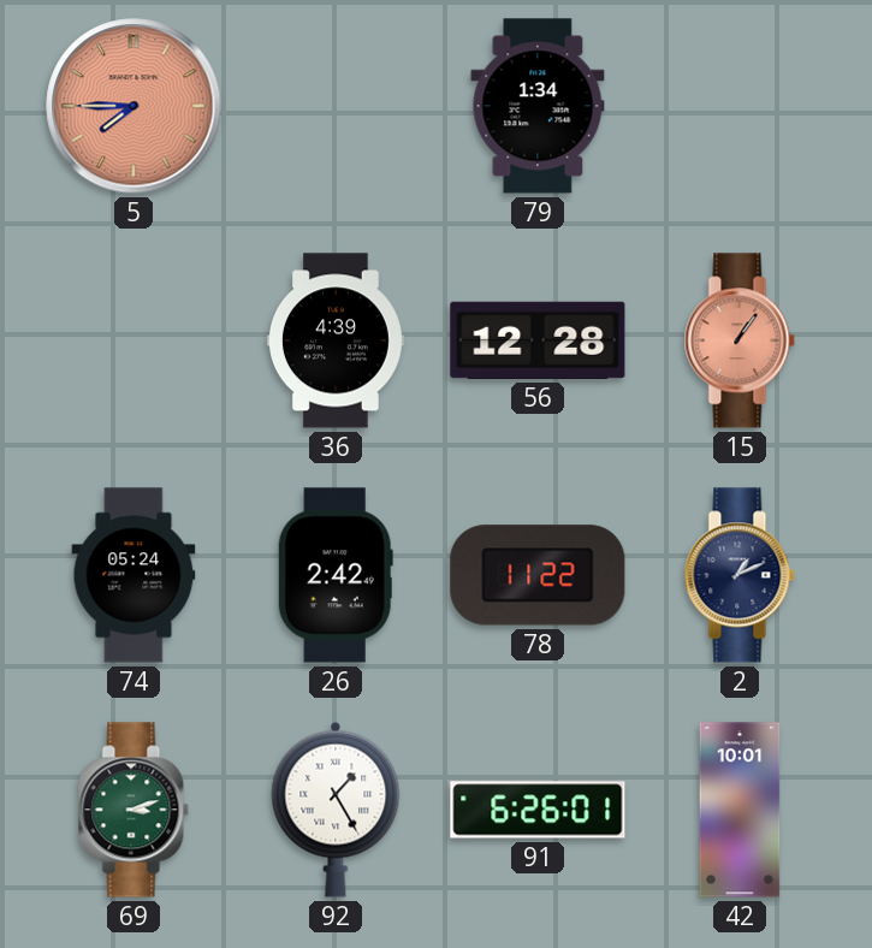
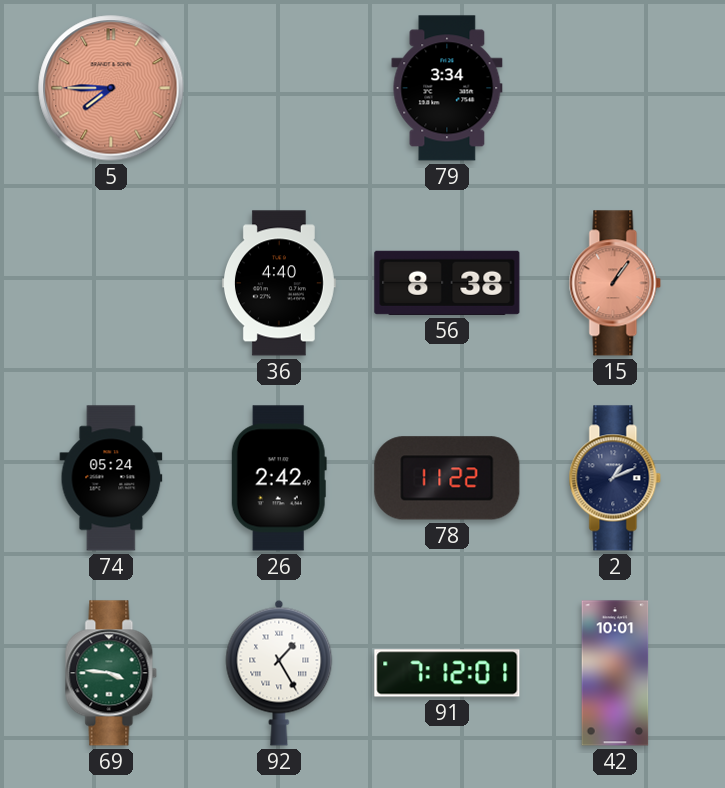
79: 1:34 -> 3:34 (447, 88)
36: 4:39 -> 4:40 (279, 283)
56: 12:28 -> 8:38 (447, 283)
69: 3:12 -> 3:46 (111, 673)
91: 6:26 -> 7:12 (447, 673)
